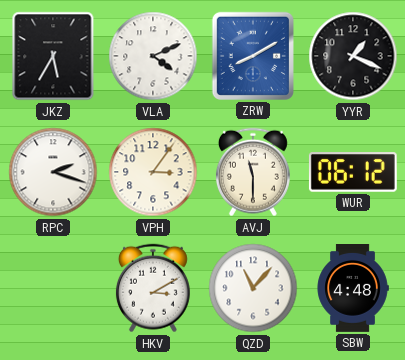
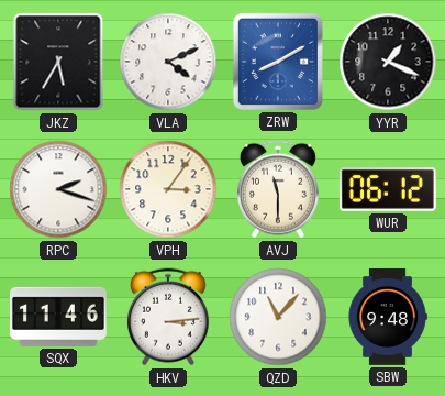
SQX: none -> 11:46 (58, 317)
HKV: 3:10 -> 3:14 (168, 317)
SBW: 4:48 -> 9:48 (388, 318)
